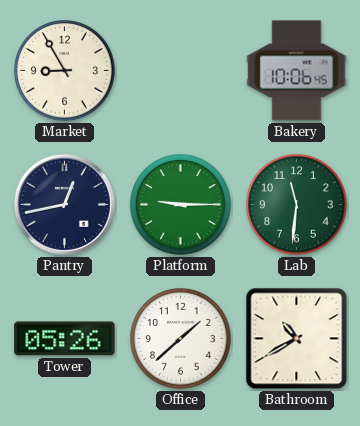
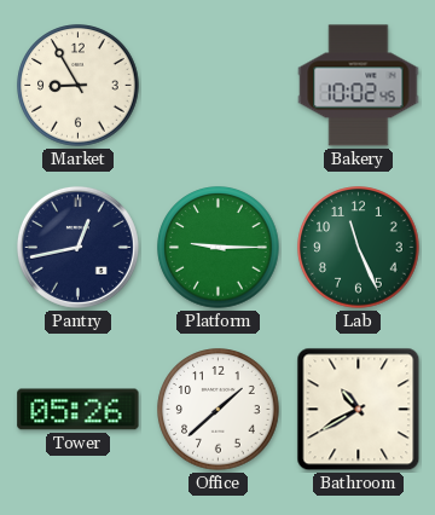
Bakery: 10:06 -> 10:02 (359, 86)
Lab: 11:31 -> 11:26 (359, 248)
